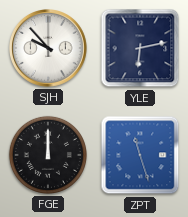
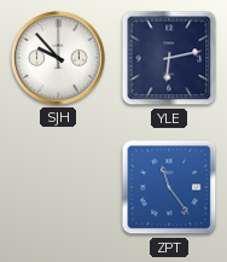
FGE: 12:00 -> none (48, 155)
ZPT: 11:27 -> 11:24 (169, 187)
